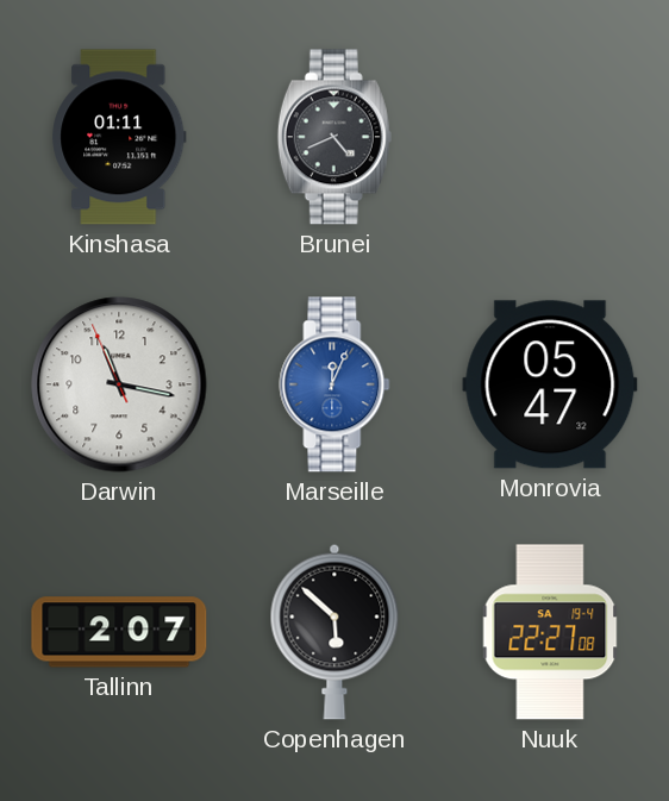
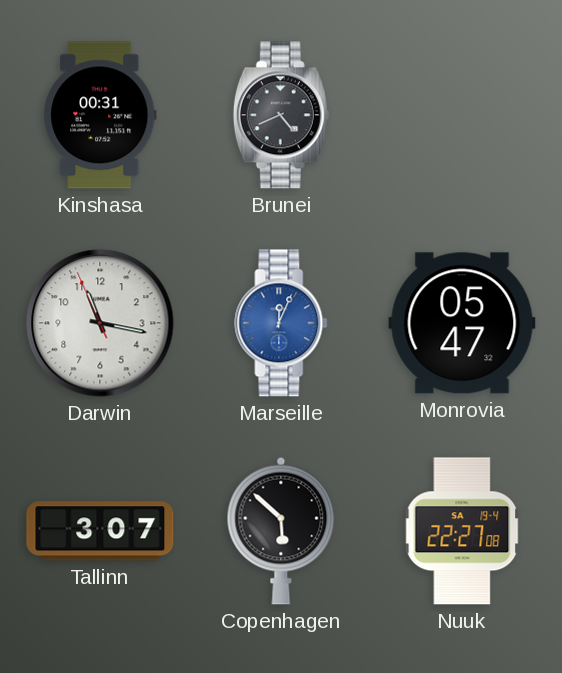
Kinshasa: 01:11 -> 00:31 (100, 115)
Tallinn: 2:07 -> 3:07 (100, 531)
